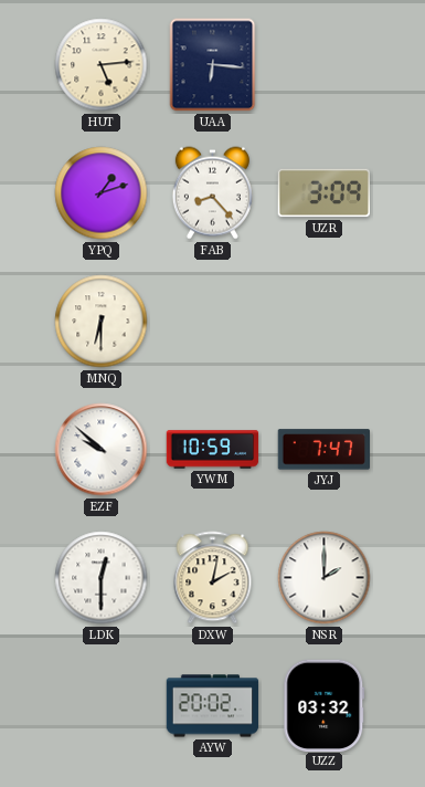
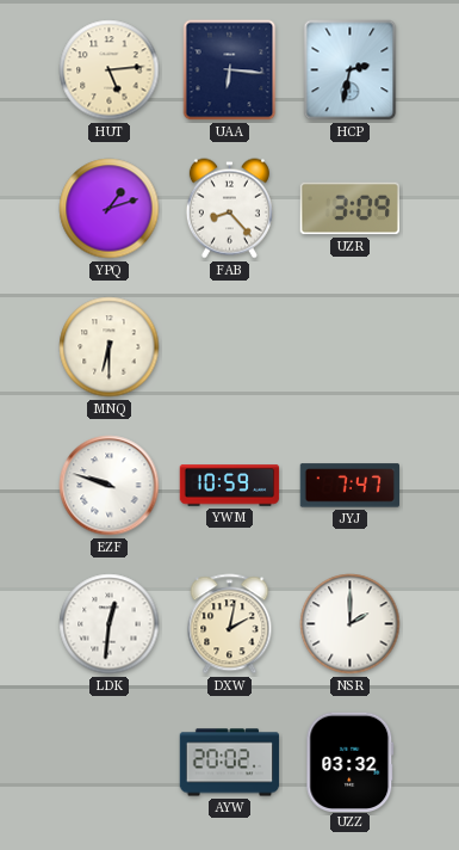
HCP: none -> 2:32 (351, 70)
EZF: 9:52 -> 9:48 (110, 486)
LDK: 12:30 -> 12:31 (110, 624)
